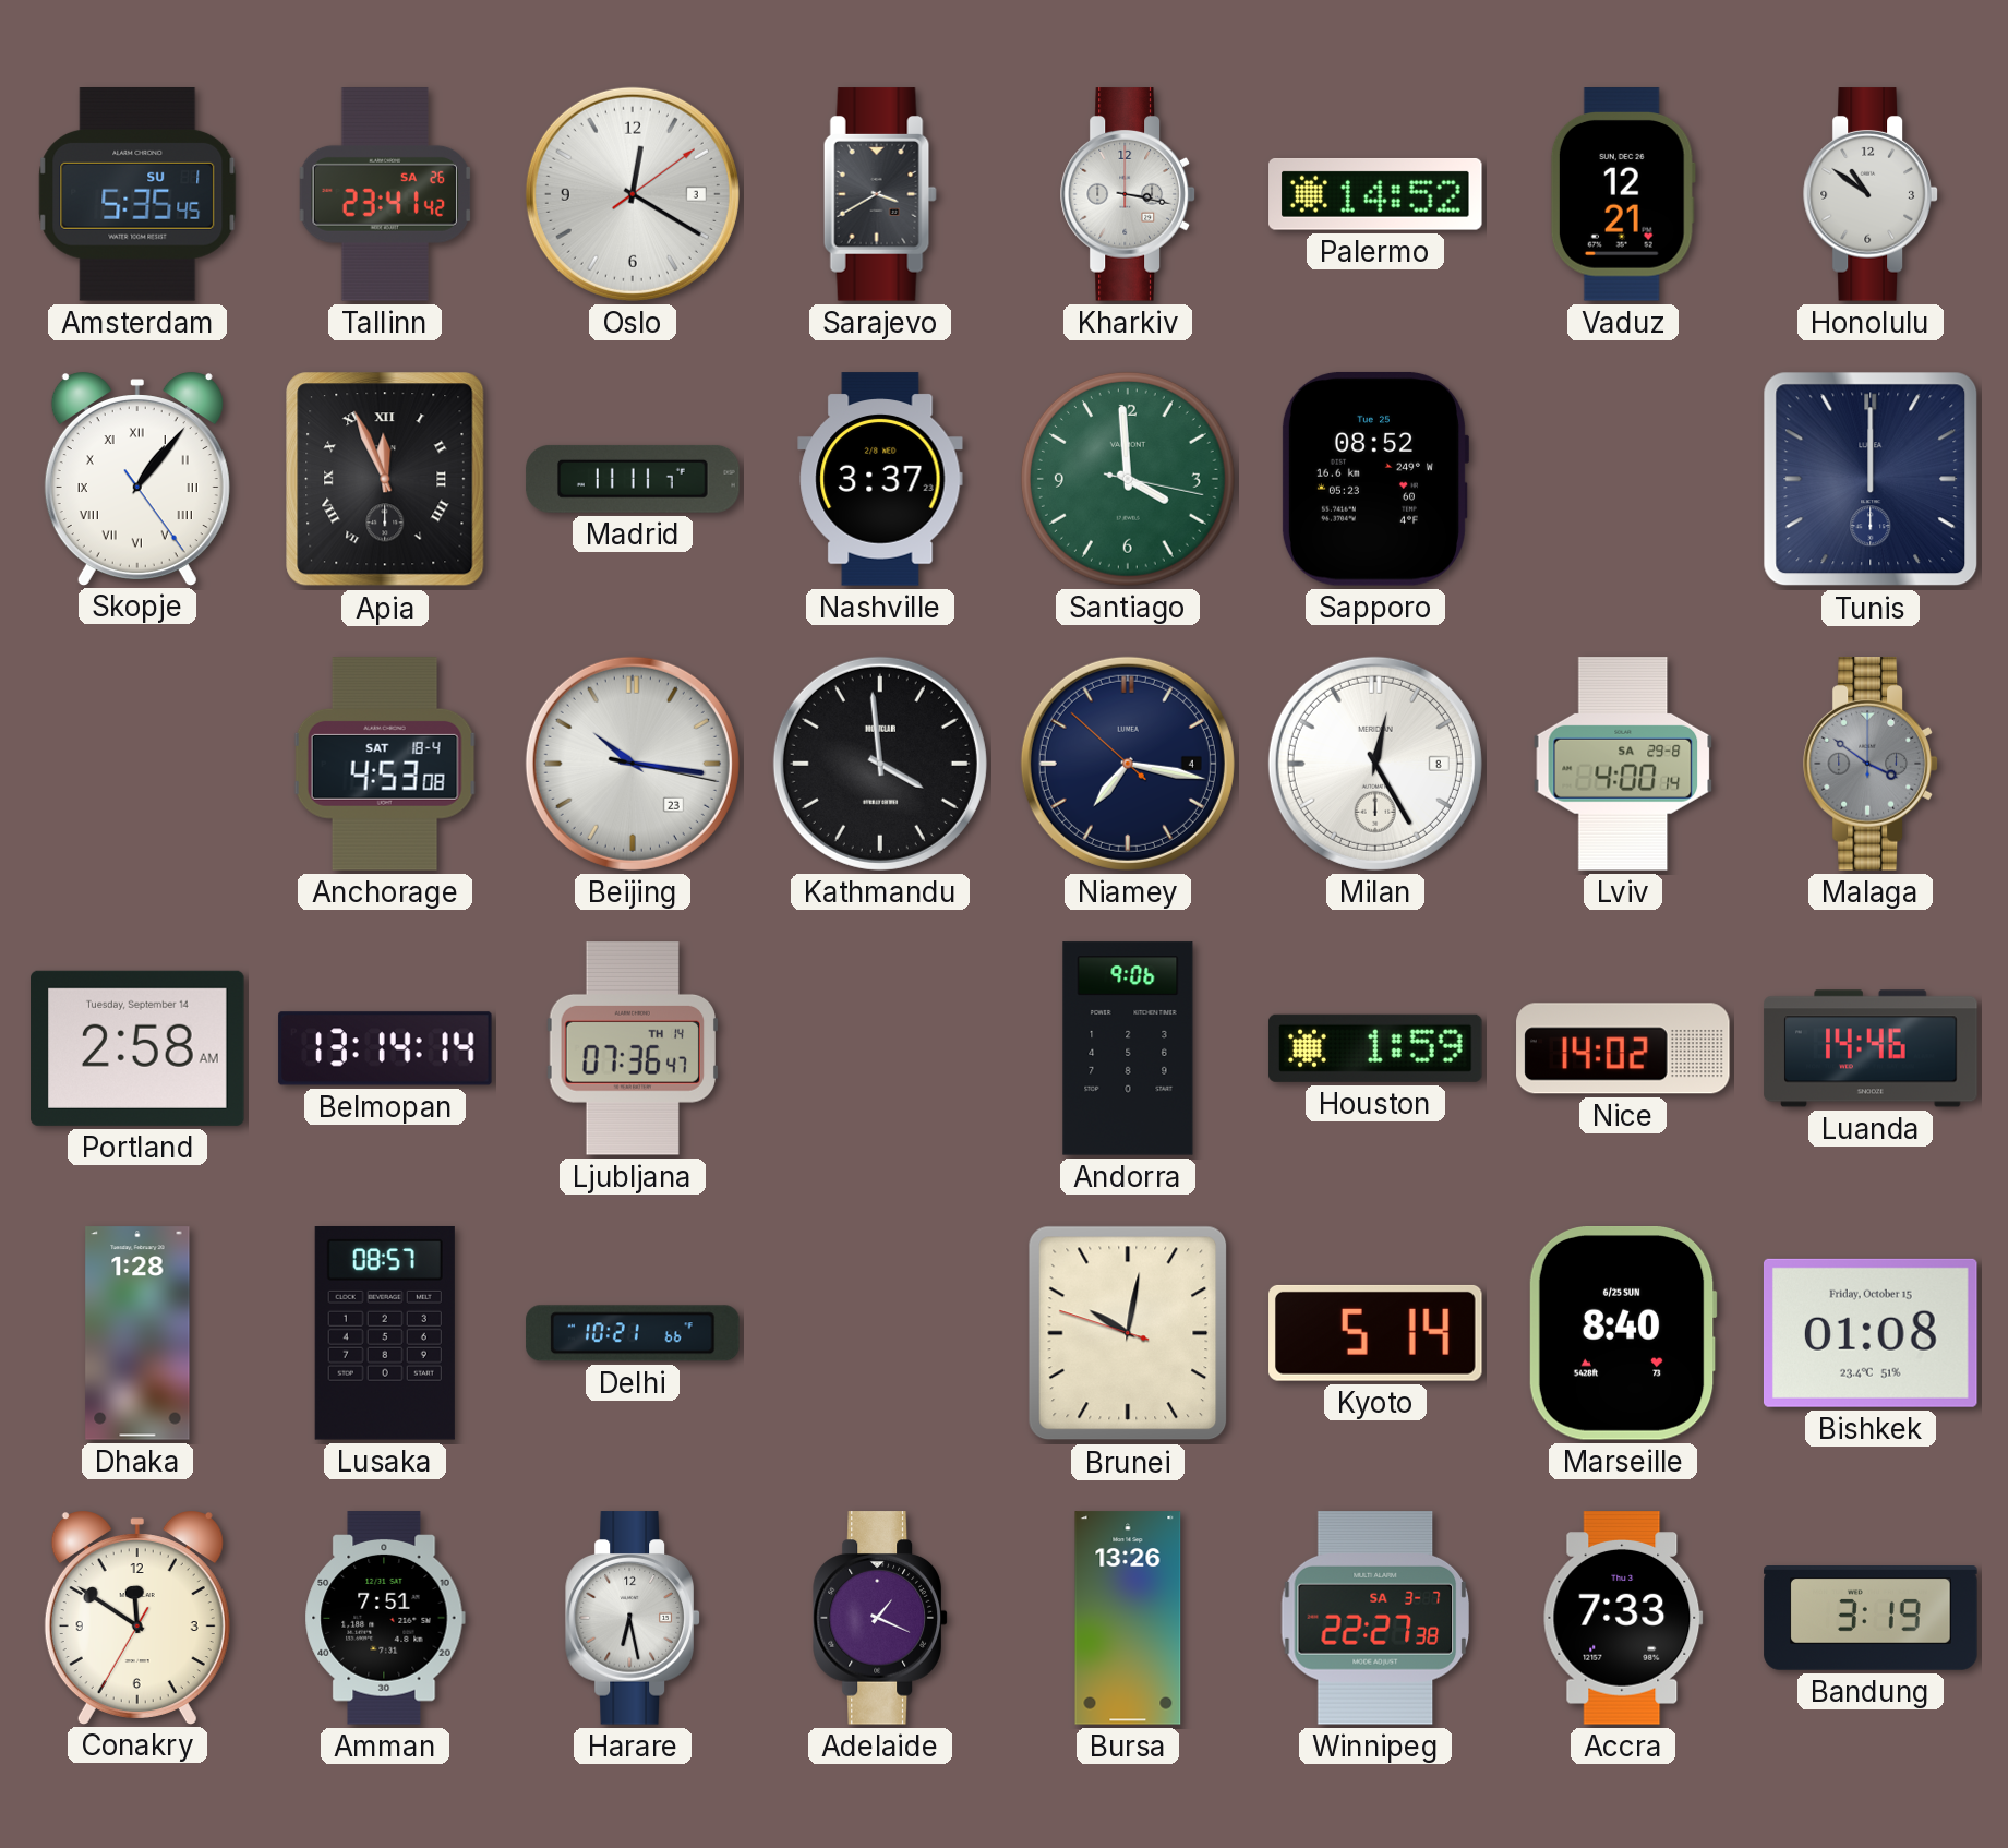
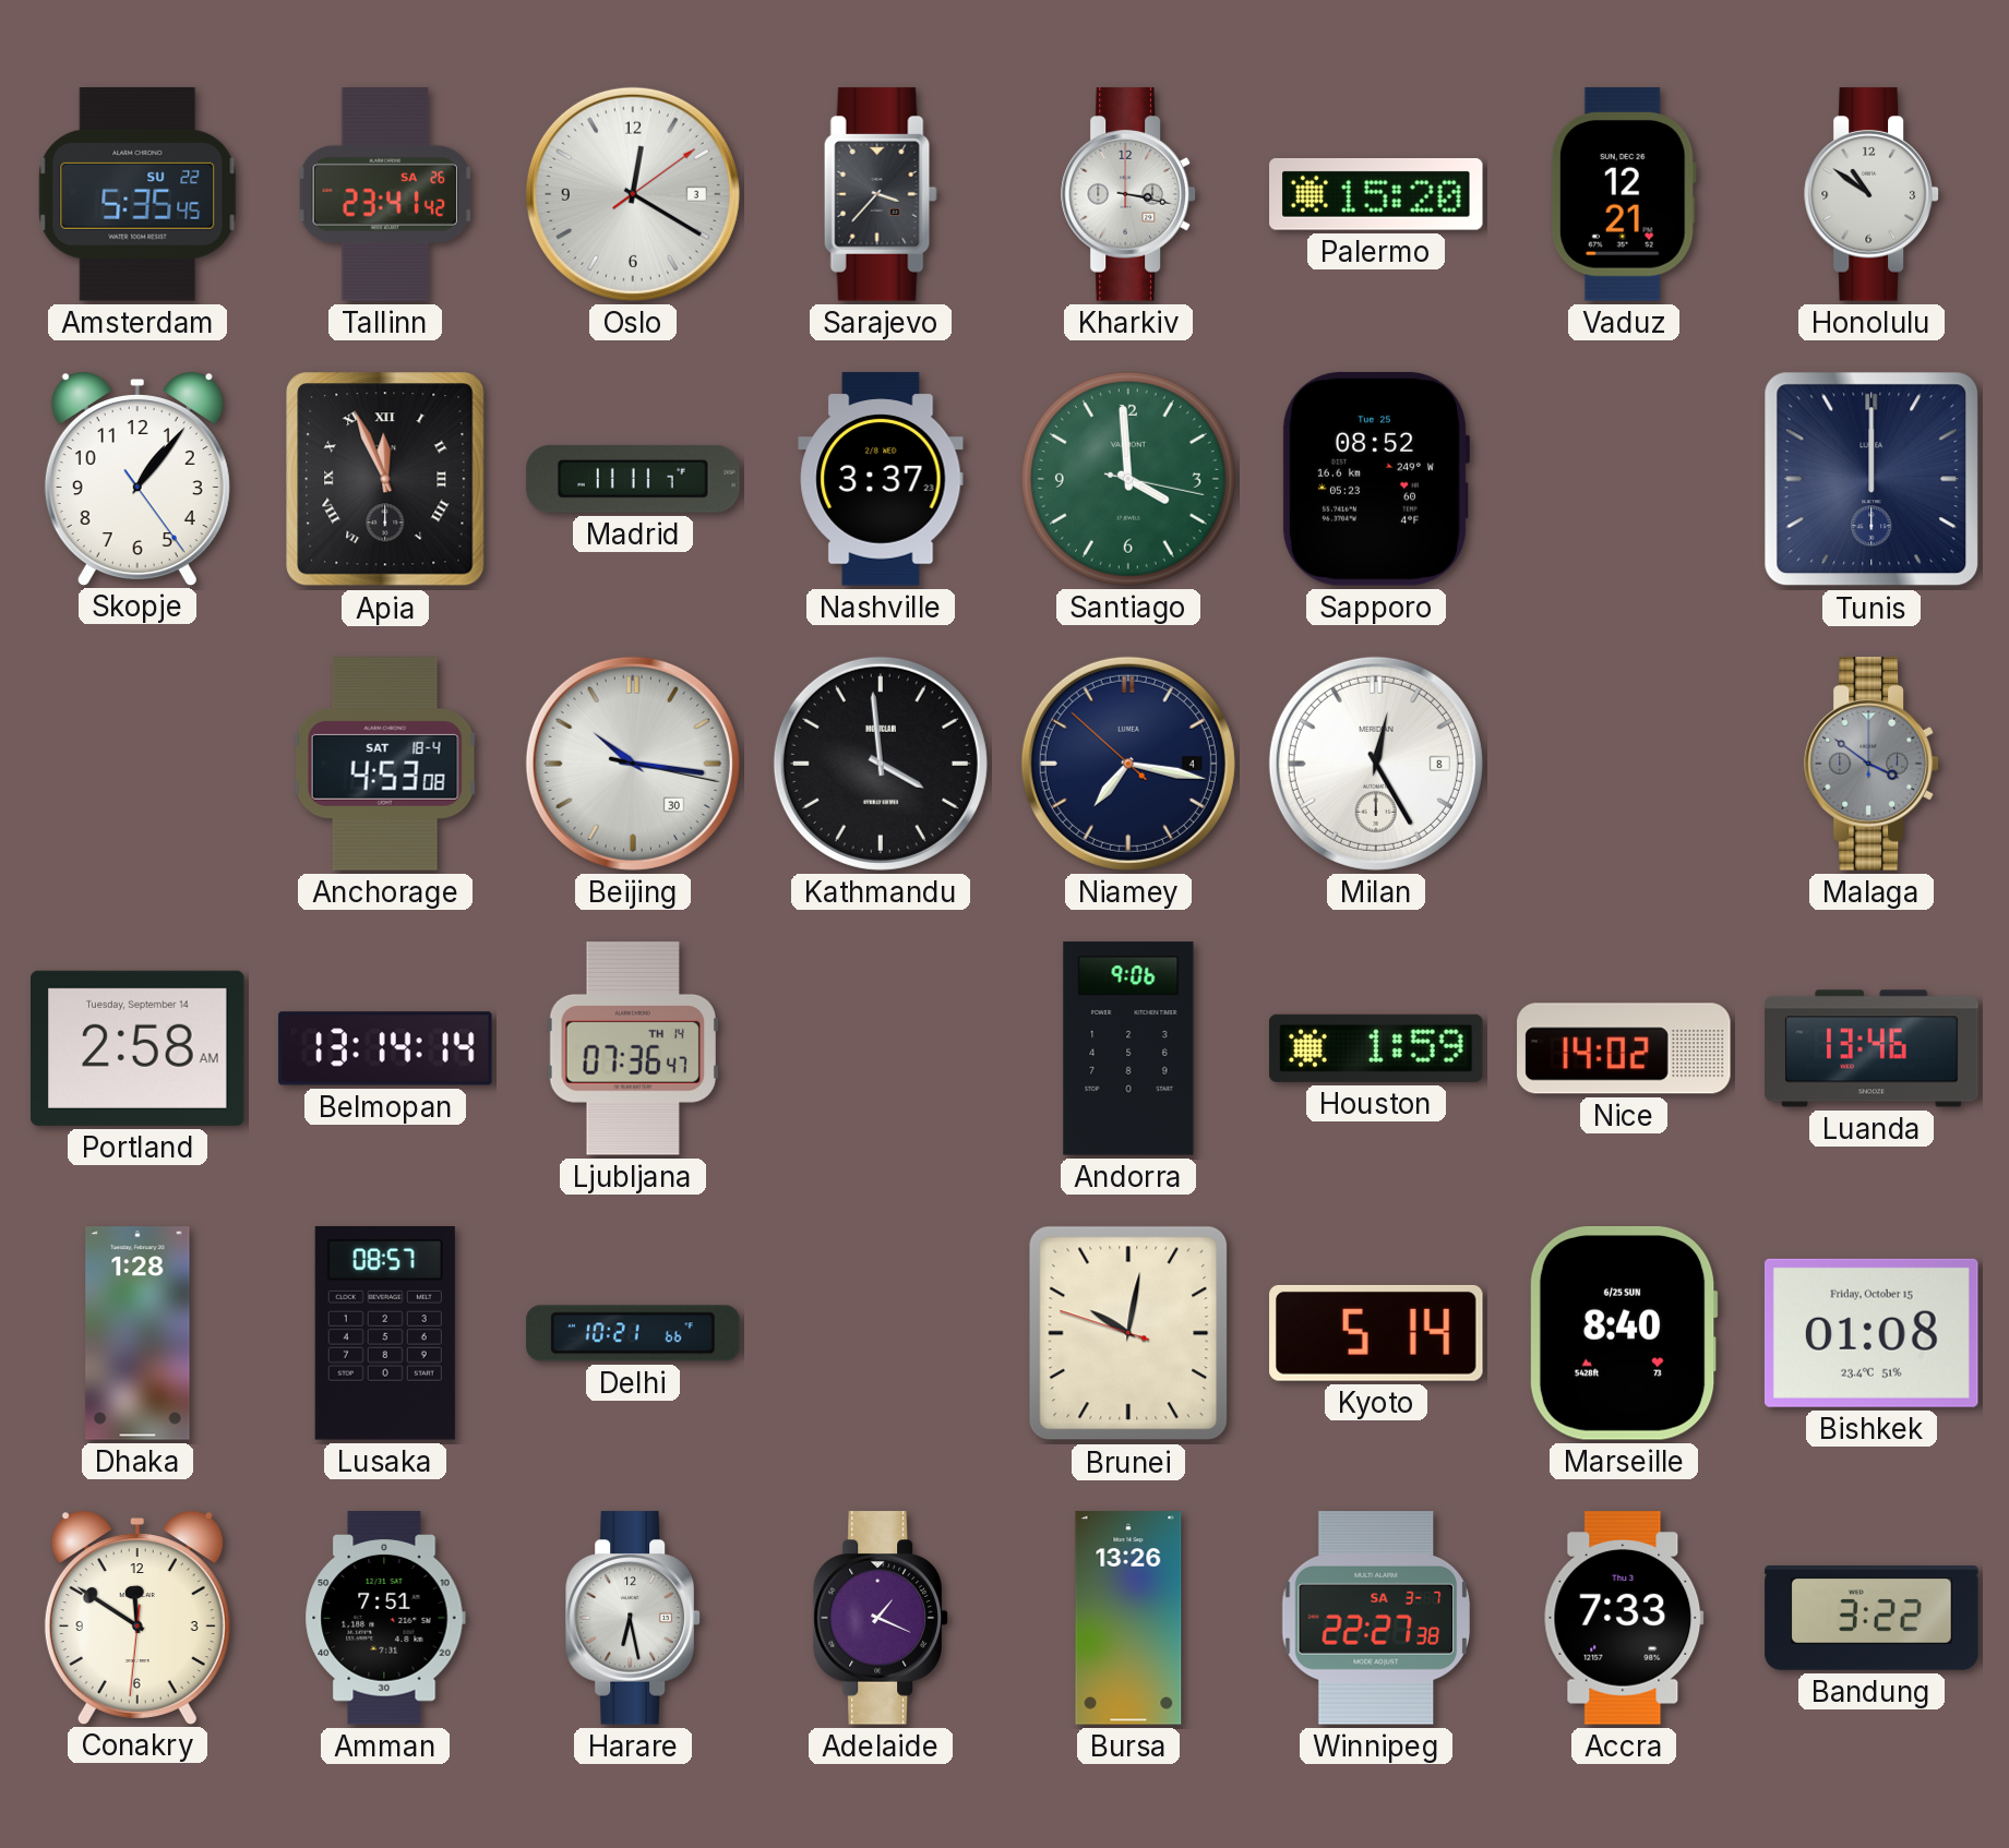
Amsterdam date: SU 1 -> SU 22 (137, 194)
Sarajevo: 3:40 -> 3:37 (881, 194)
Palermo: 14:52 -> 15:20 (1376, 194)
Skopje numerals: Roman -> Arabic (137, 479)
Beijing date: 23 -> 30 (633, 764)
Lviv: 4:00 -> none (1623, 764)
Luanda: 14:46 -> 13:46 (1872, 1048)
Conakry: 11:50:35 -> 11:50:31 (137, 1618)
Bandung: 3:19 -> 3:22 (1872, 1619)
